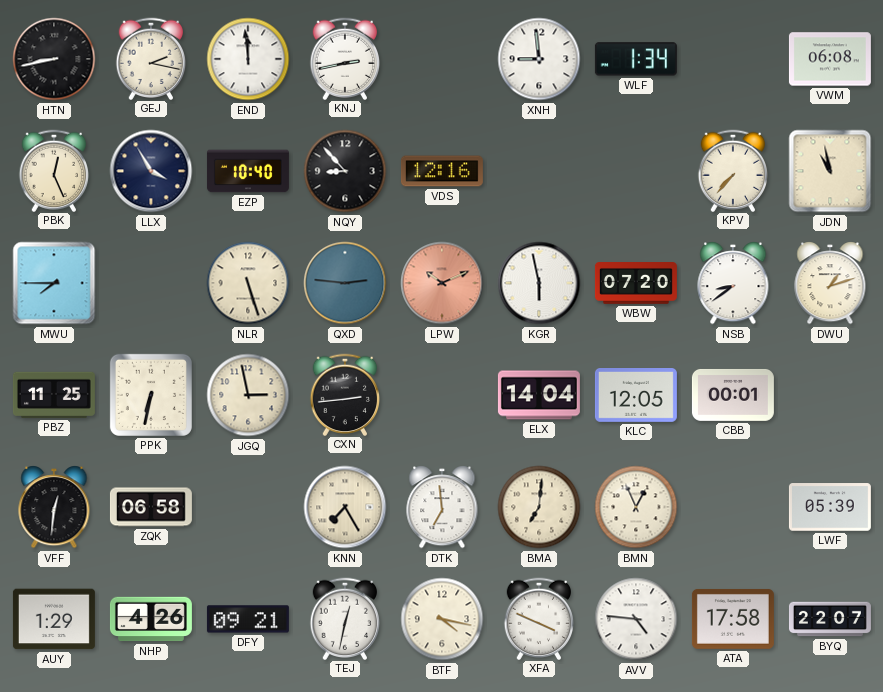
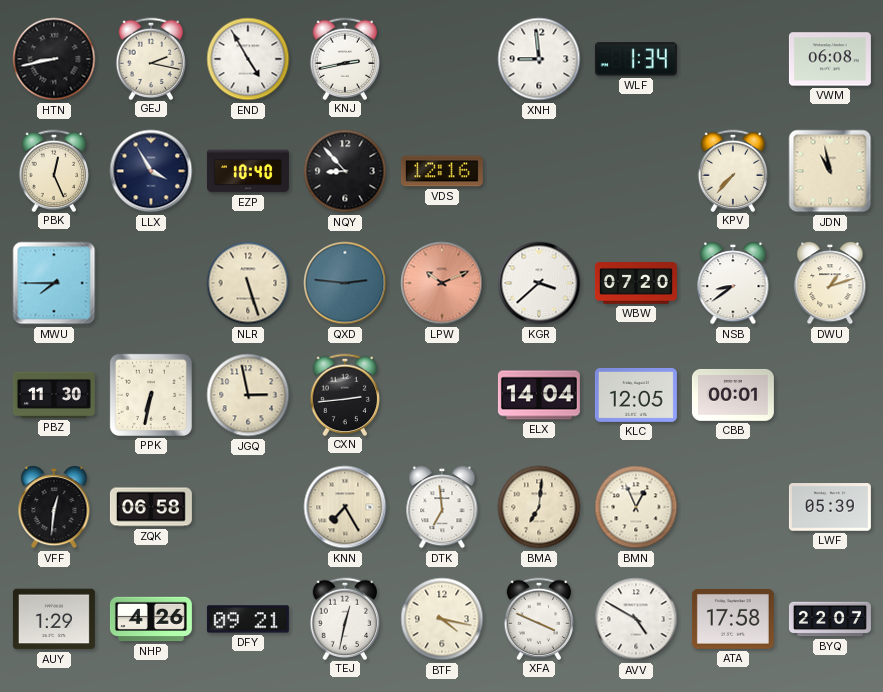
END: 11:59 -> 4:55 (248, 59)
KGR: 5:58 -> 3:38 (539, 283)
PBZ: 11:25 -> 11:30 (54, 395)
AVV: 4:46 -> 4:50 (636, 619)
